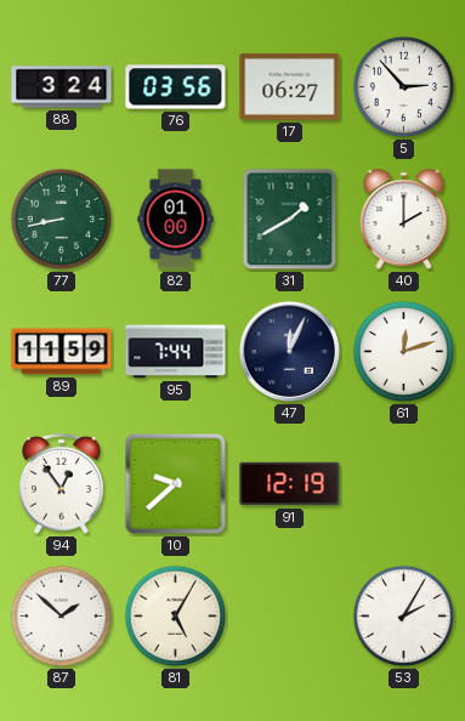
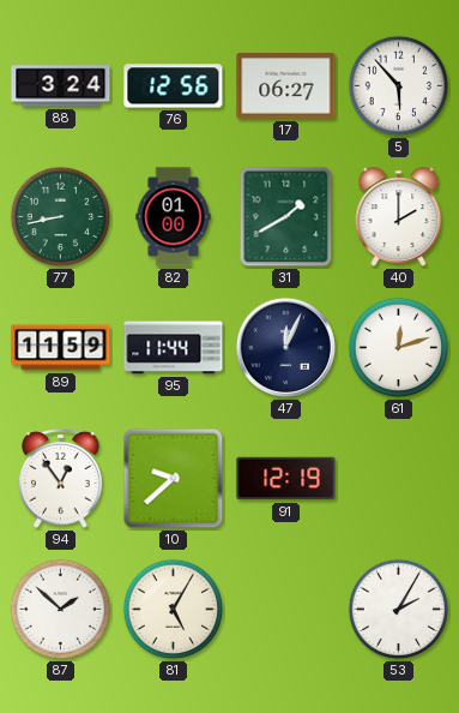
76: 03:56 -> 12:56 (174, 86)
5: 2:53 -> 5:53 (399, 86)
95: 7:44 -> 11:44 (174, 348)
